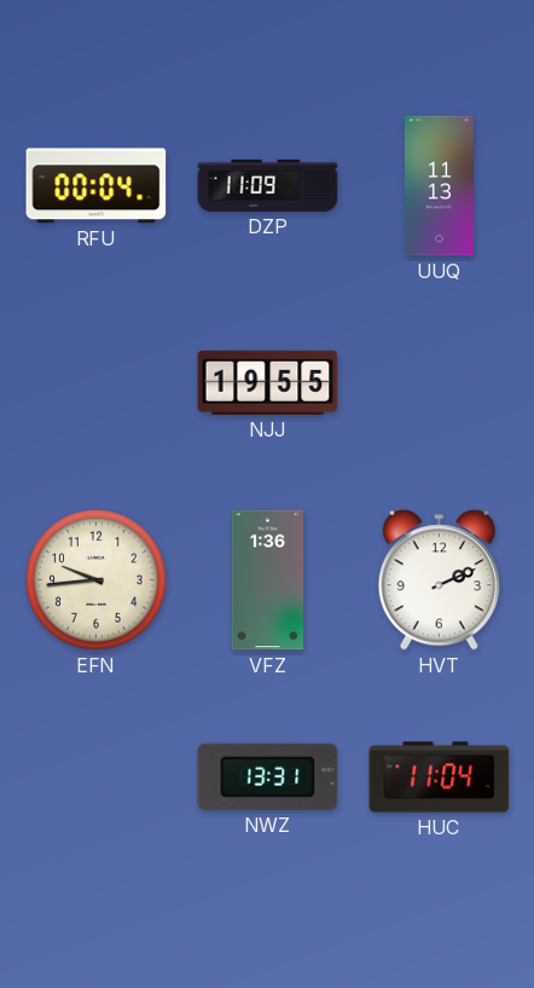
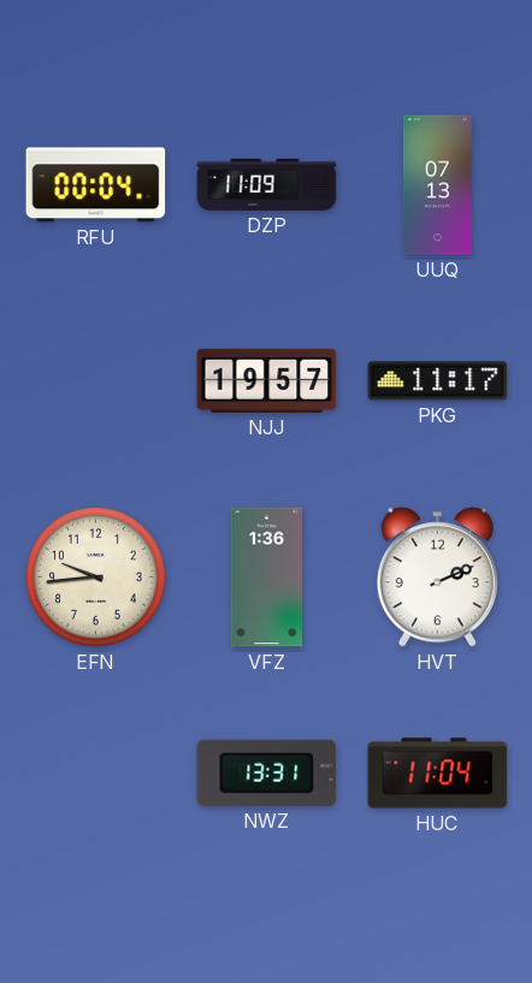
UUQ: 11:13 -> 07:13 (437, 185)
NJJ: 19:55 -> 19:57 (267, 380)
PKG: none -> 11:17 (438, 381)
